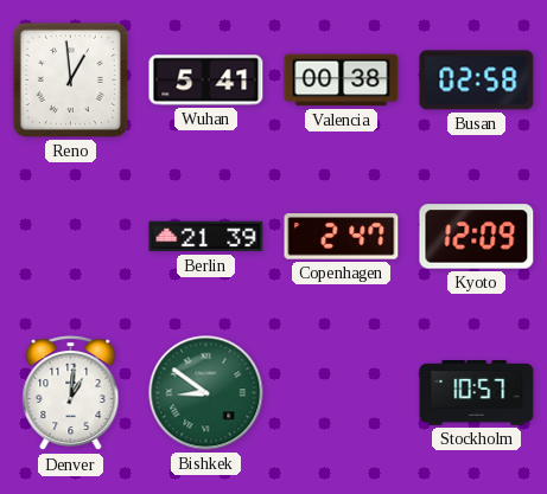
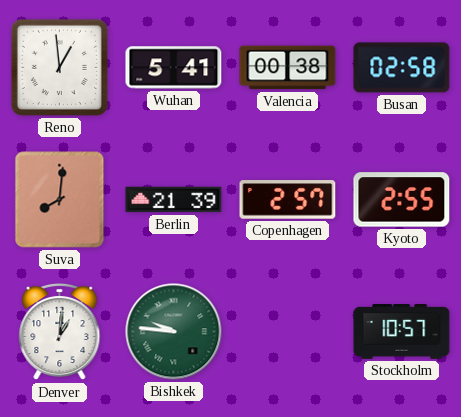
Suva: none -> 8:01 (60, 200)
Copenhagen: 2:47 -> 2:57 (288, 200)
Kyoto: 12:09 -> 2:55 (402, 200)
Bishkek: 8:51 -> 9:46 (174, 332)
